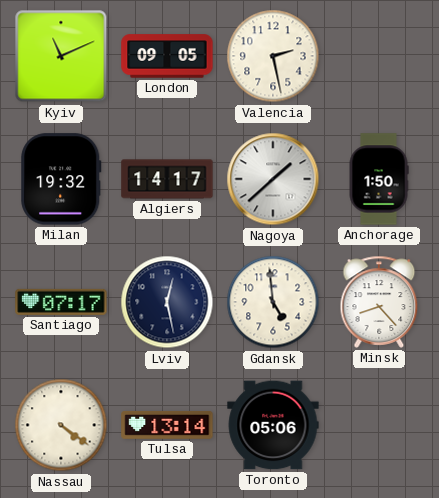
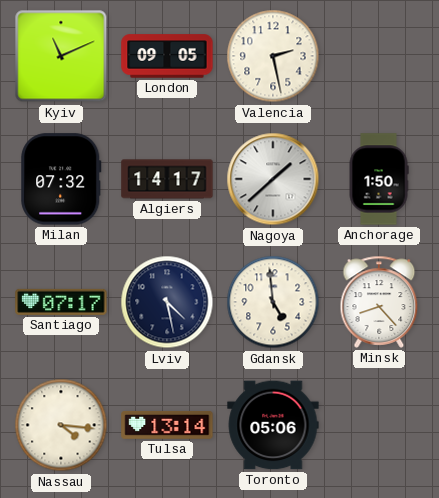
Milan: 19:32 -> 07:32 (61, 179)
Lviv: 12:28 -> 4:28 (167, 302)
Nassau: 4:21 -> 4:16 (61, 425)
